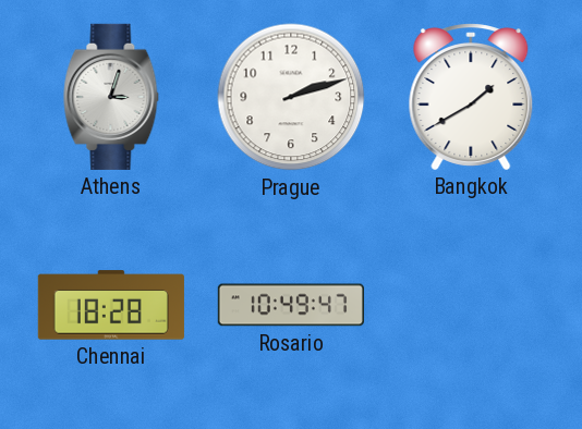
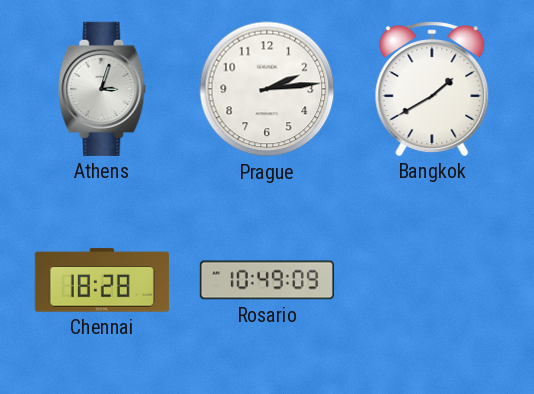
Prague: 2:12 -> 2:14 (267, 89)
Rosario: 10:49:47 -> 10:49:09 (267, 280)
